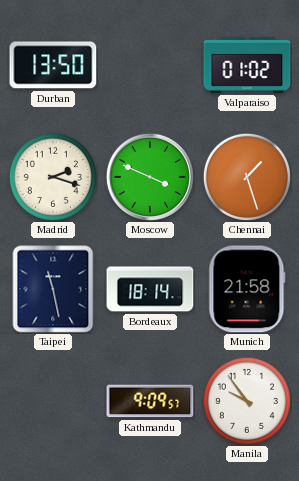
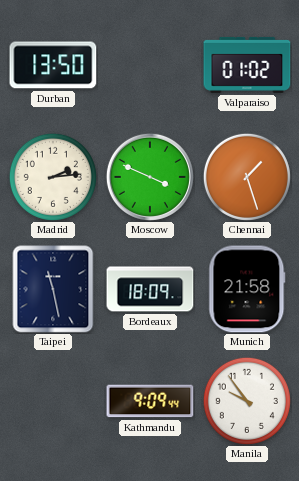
Madrid: 2:18 -> 2:14 (53, 177)
Bordeaux: 18:14 -> 18:09 (150, 289)
Kathmandu: 9:09:57 -> 9:09:44 (150, 401)
